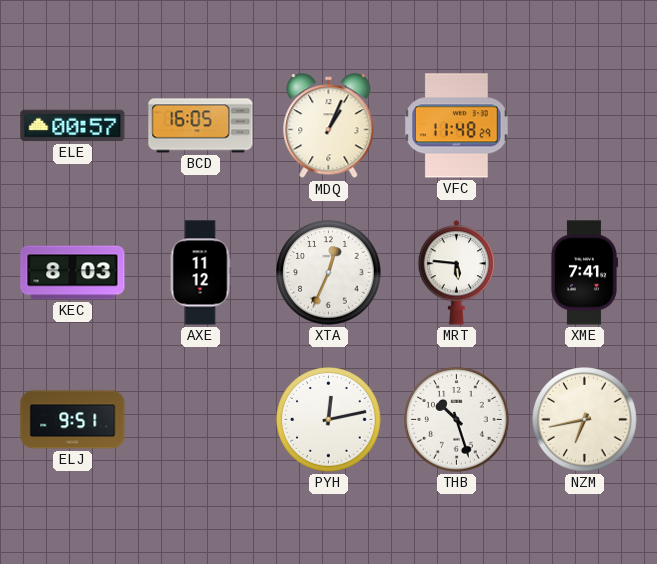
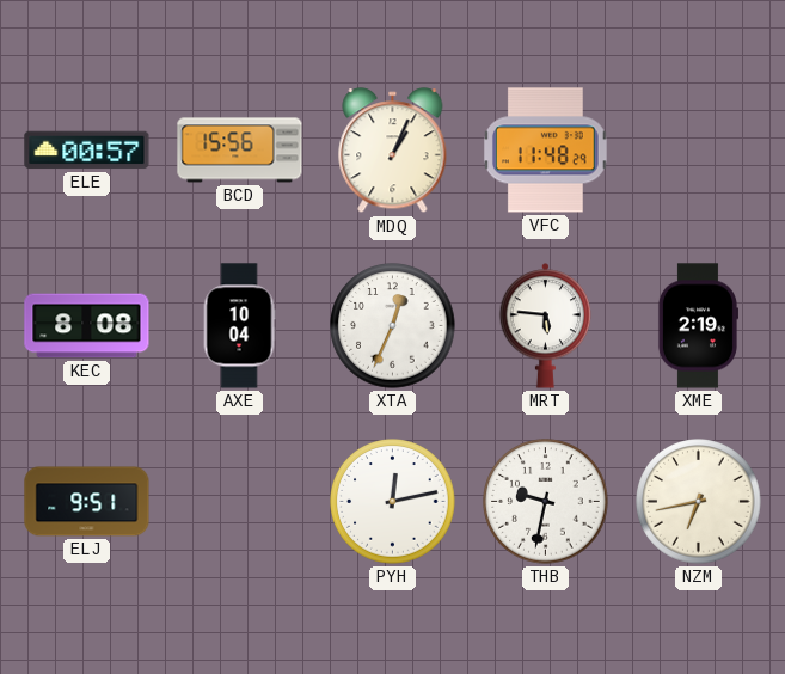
BCD: 16:05 -> 15:56 (240, 151)
KEC: 8:03 -> 8:08 (87, 326)
AXE: 11:12 -> 10:04 (239, 326)
XME: 7:41 -> 2:19 (697, 326)
THB: 10:27 -> 9:32 (546, 502)
